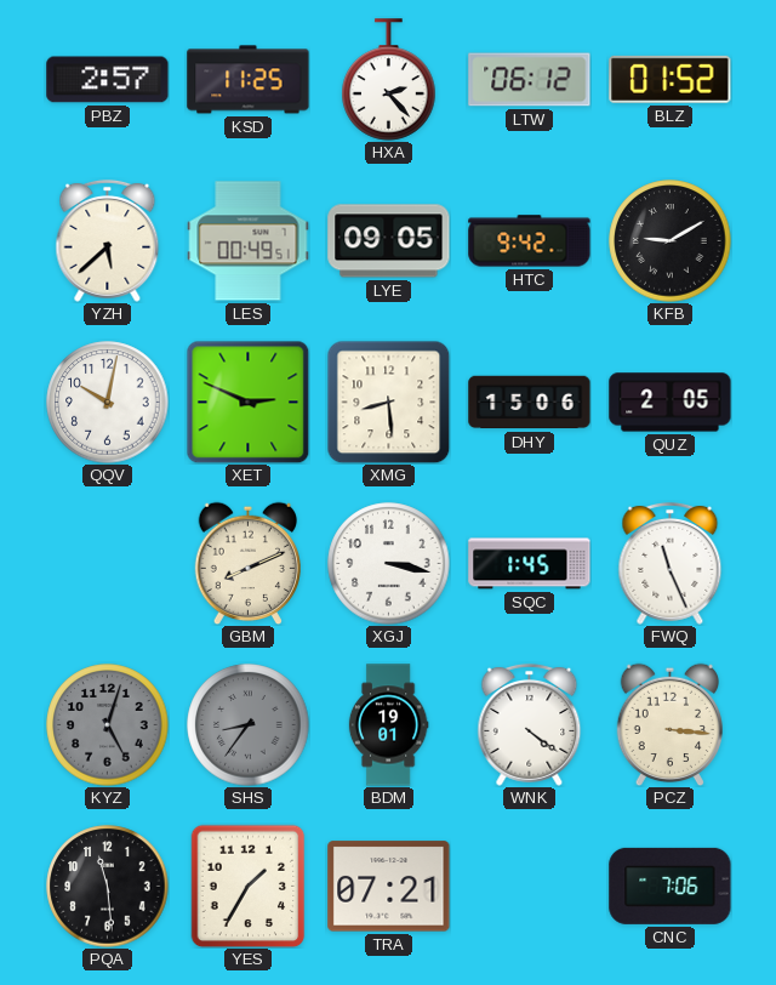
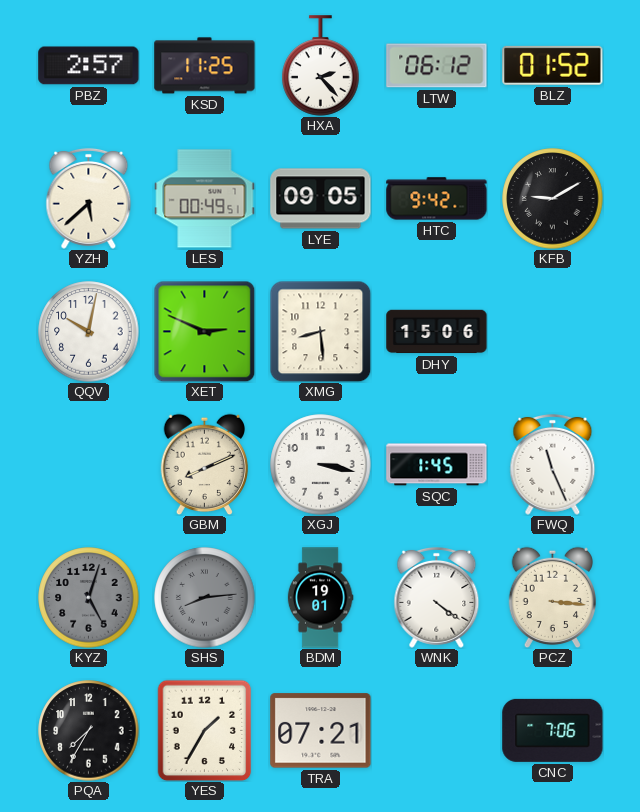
QUZ: 2:05 -> none (671, 403)
SHS: 8:36 -> 8:14 (205, 598)
PQA: 11:29 -> 7:35 (89, 731)
